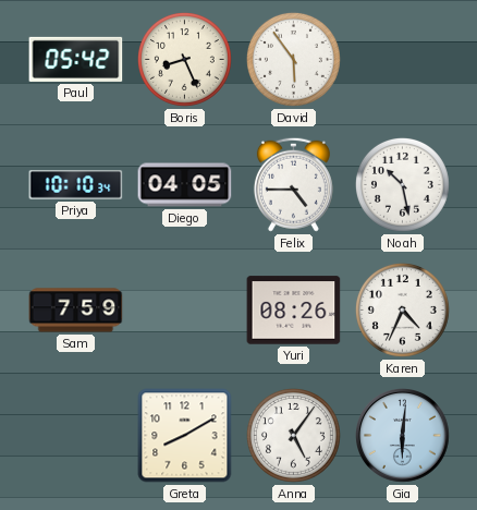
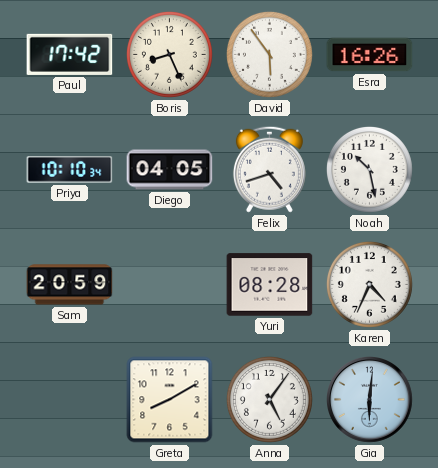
Paul: 05:42 -> 17:42 (70, 54)
Esra: none -> 16:26 (370, 55)
Felix: 4:45 -> 4:42 (269, 169)
Sam: 7:59 -> 20:59 (70, 285)
Yuri: 08:26 -> 08:28 (270, 285)
